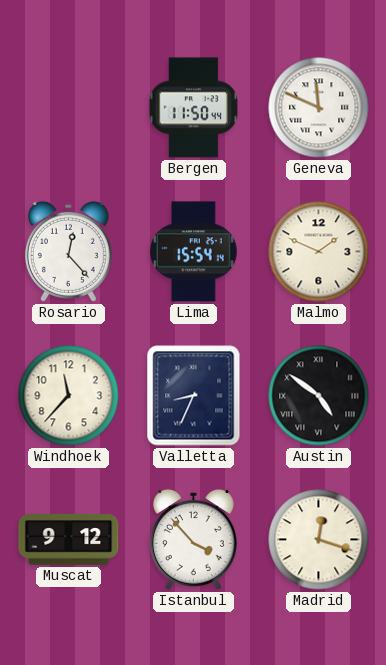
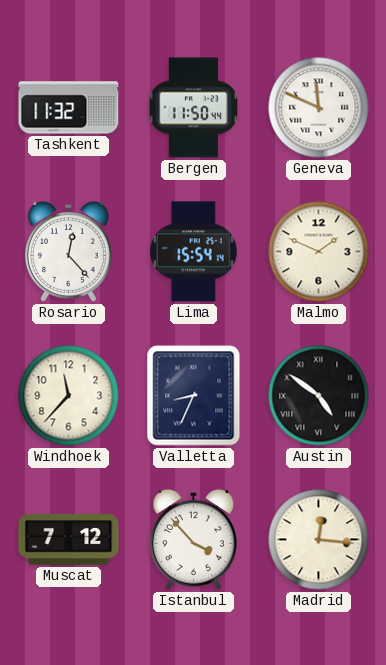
Tashkent: none -> 11:32 (69, 108)
Muscat: 9:12 -> 7:12 (69, 540)
Madrid: 12:18 -> 12:16 (319, 540)
